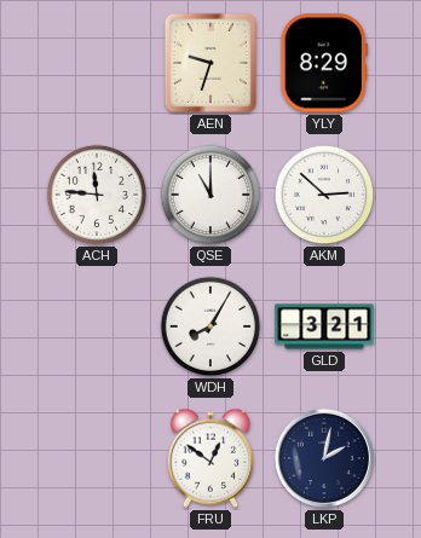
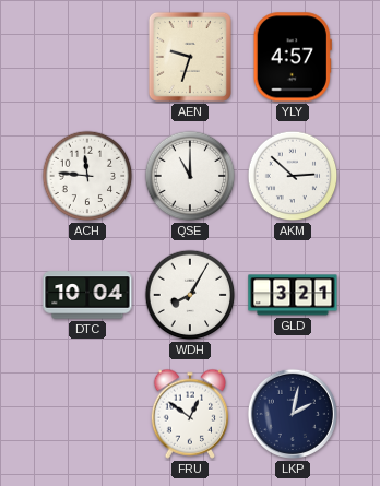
YLY: 8:29 -> 4:57 (293, 57)
DTC: none -> 10:04 (87, 295)
